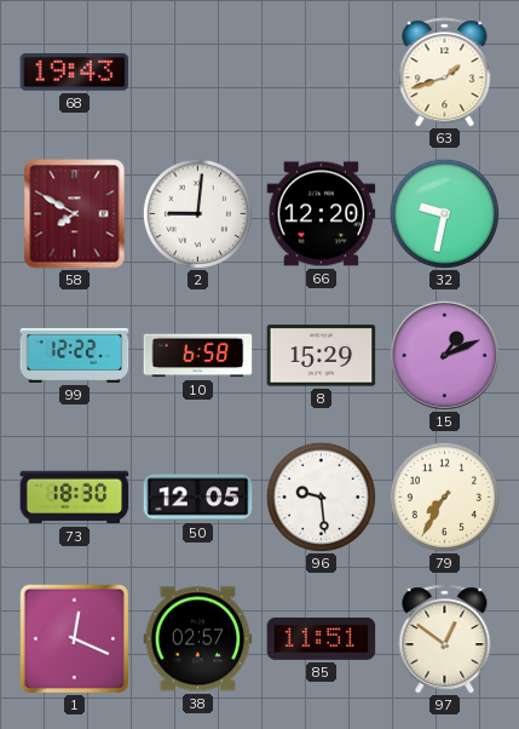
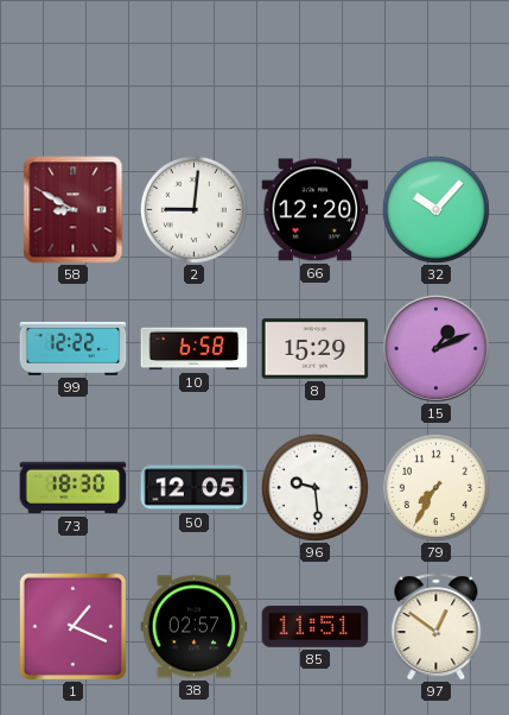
68: 19:43 -> none (75, 73)
63: 1:42 -> none (445, 73)
58: 7:50 -> 8:50 (74, 210)
32: 9:32 -> 10:07 (435, 209)
1: 12:19 -> 1:19 (72, 626)
